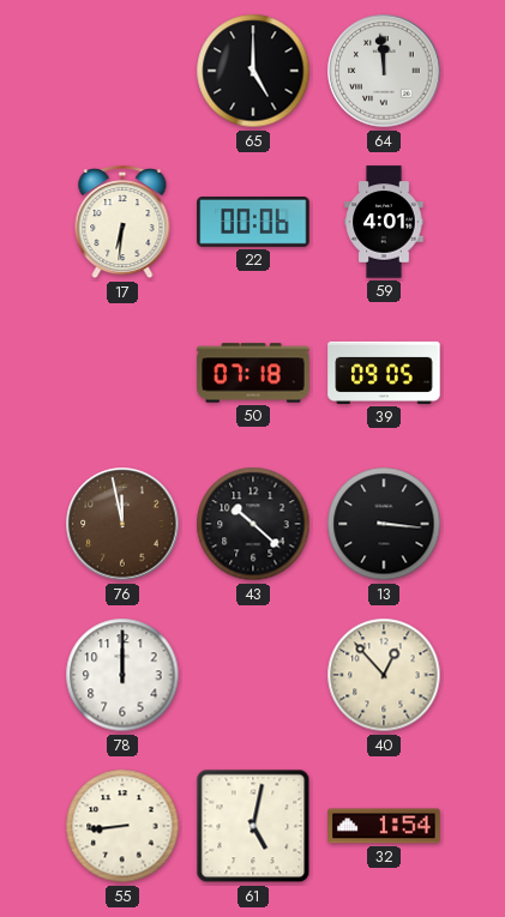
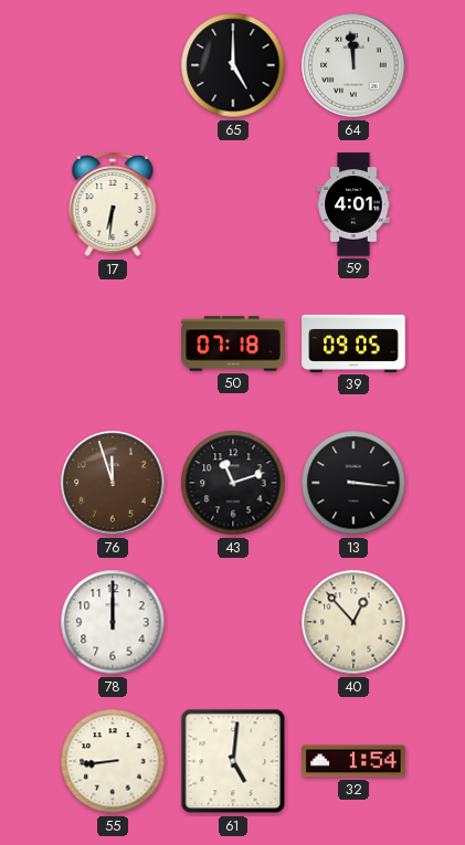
22: 00:06 -> none (253, 223)
76: 11:58 -> 11:57 (113, 483)
43: 10:22 -> 11:12 (233, 483)
61: 5:02 -> 5:01 (233, 761)
